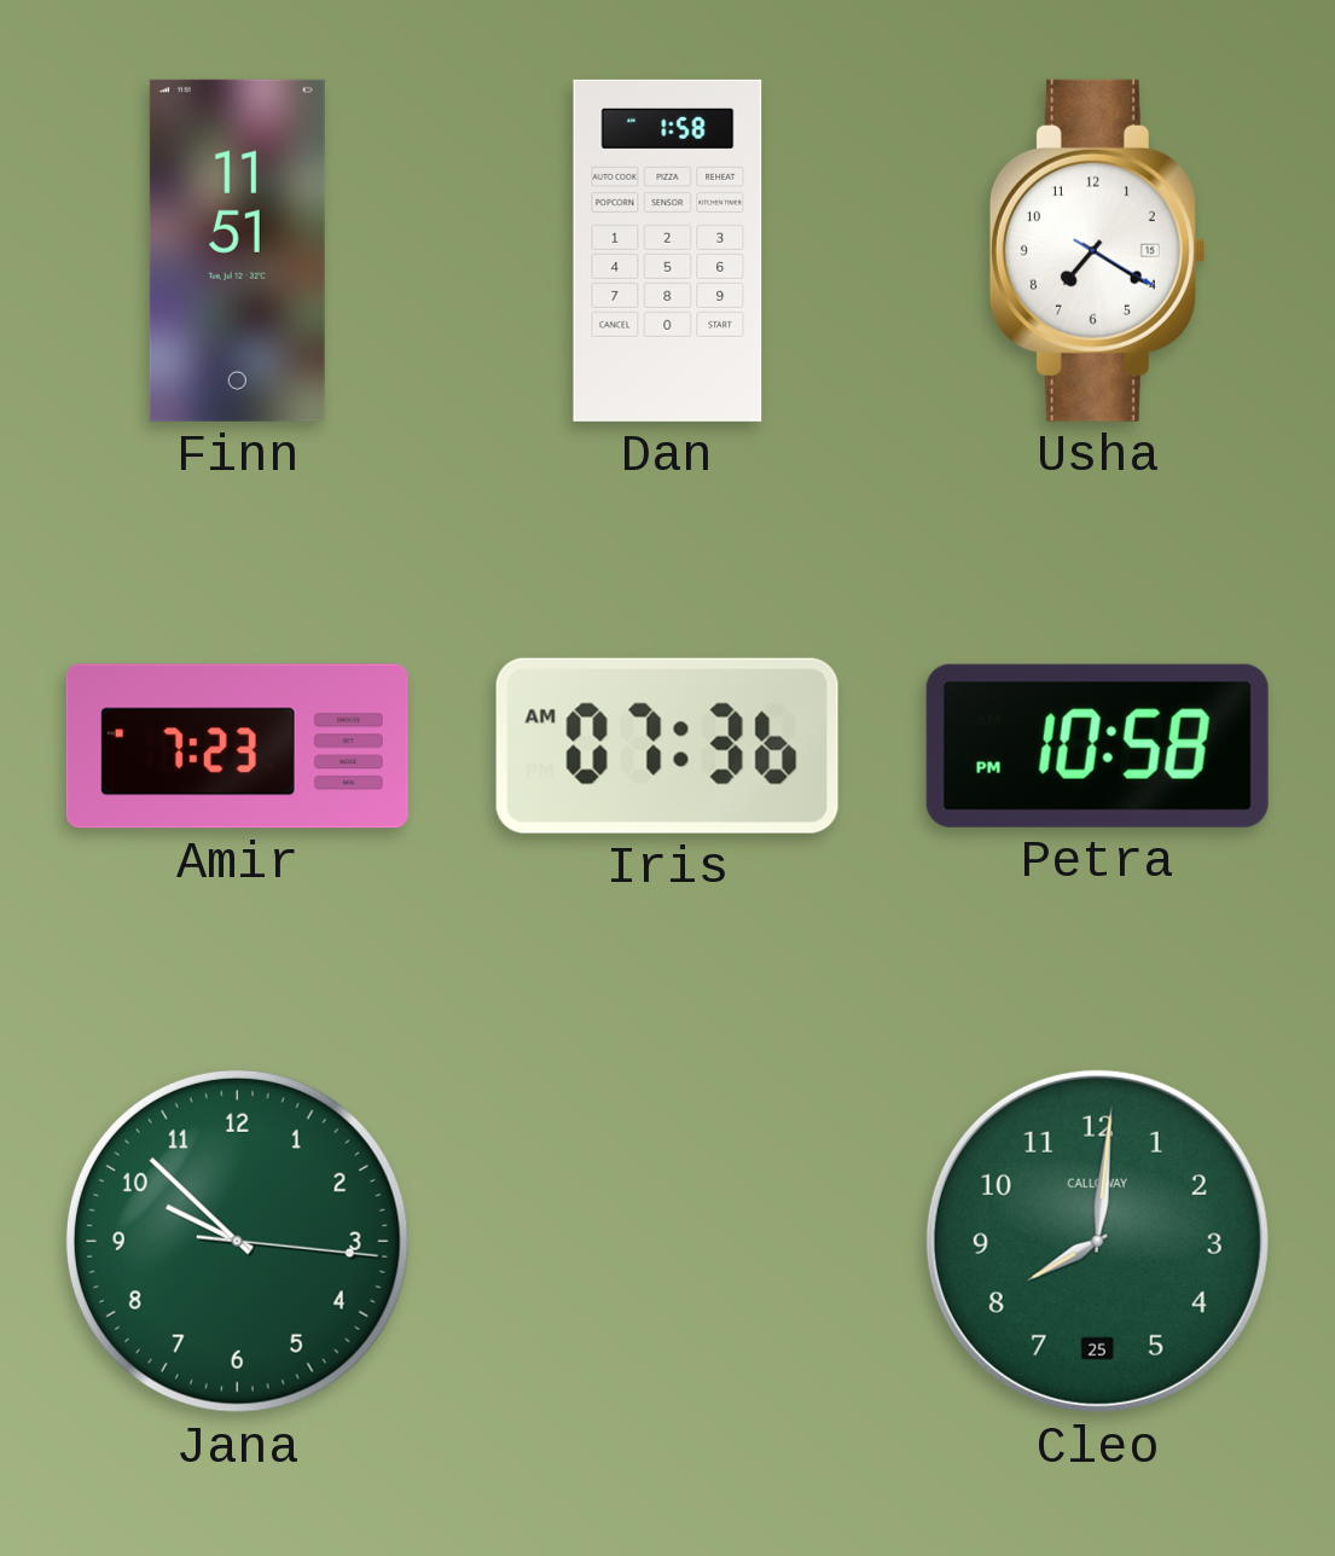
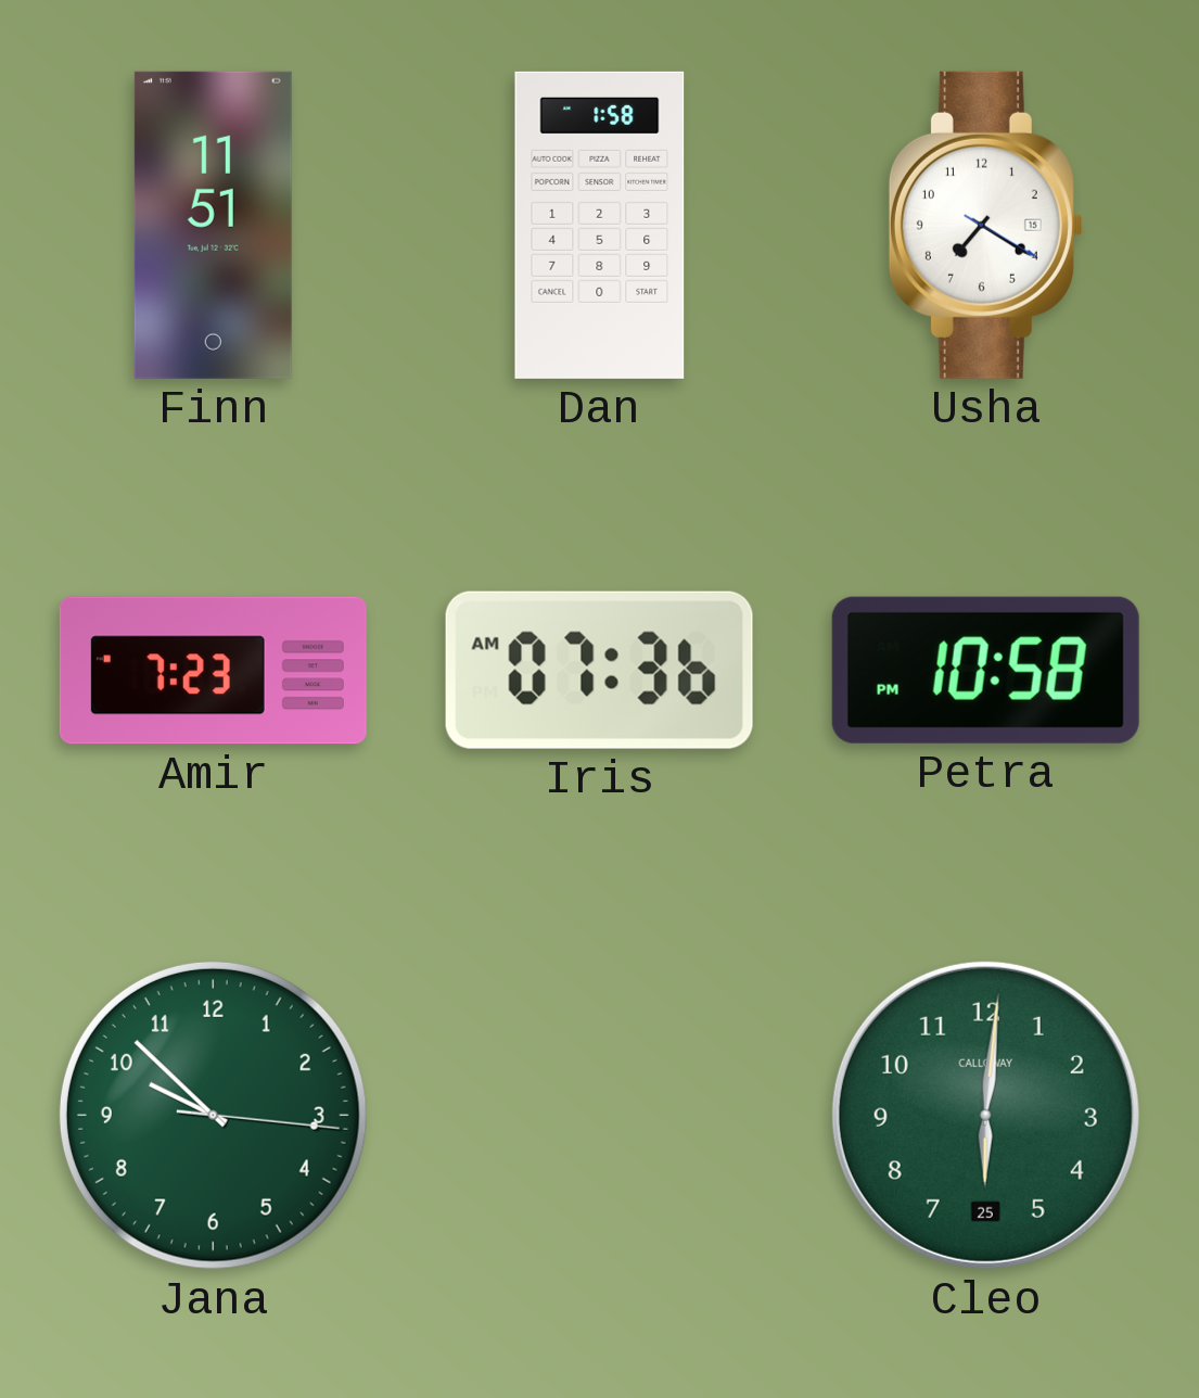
Cleo: 8:01 -> 6:01 (985, 1115)
